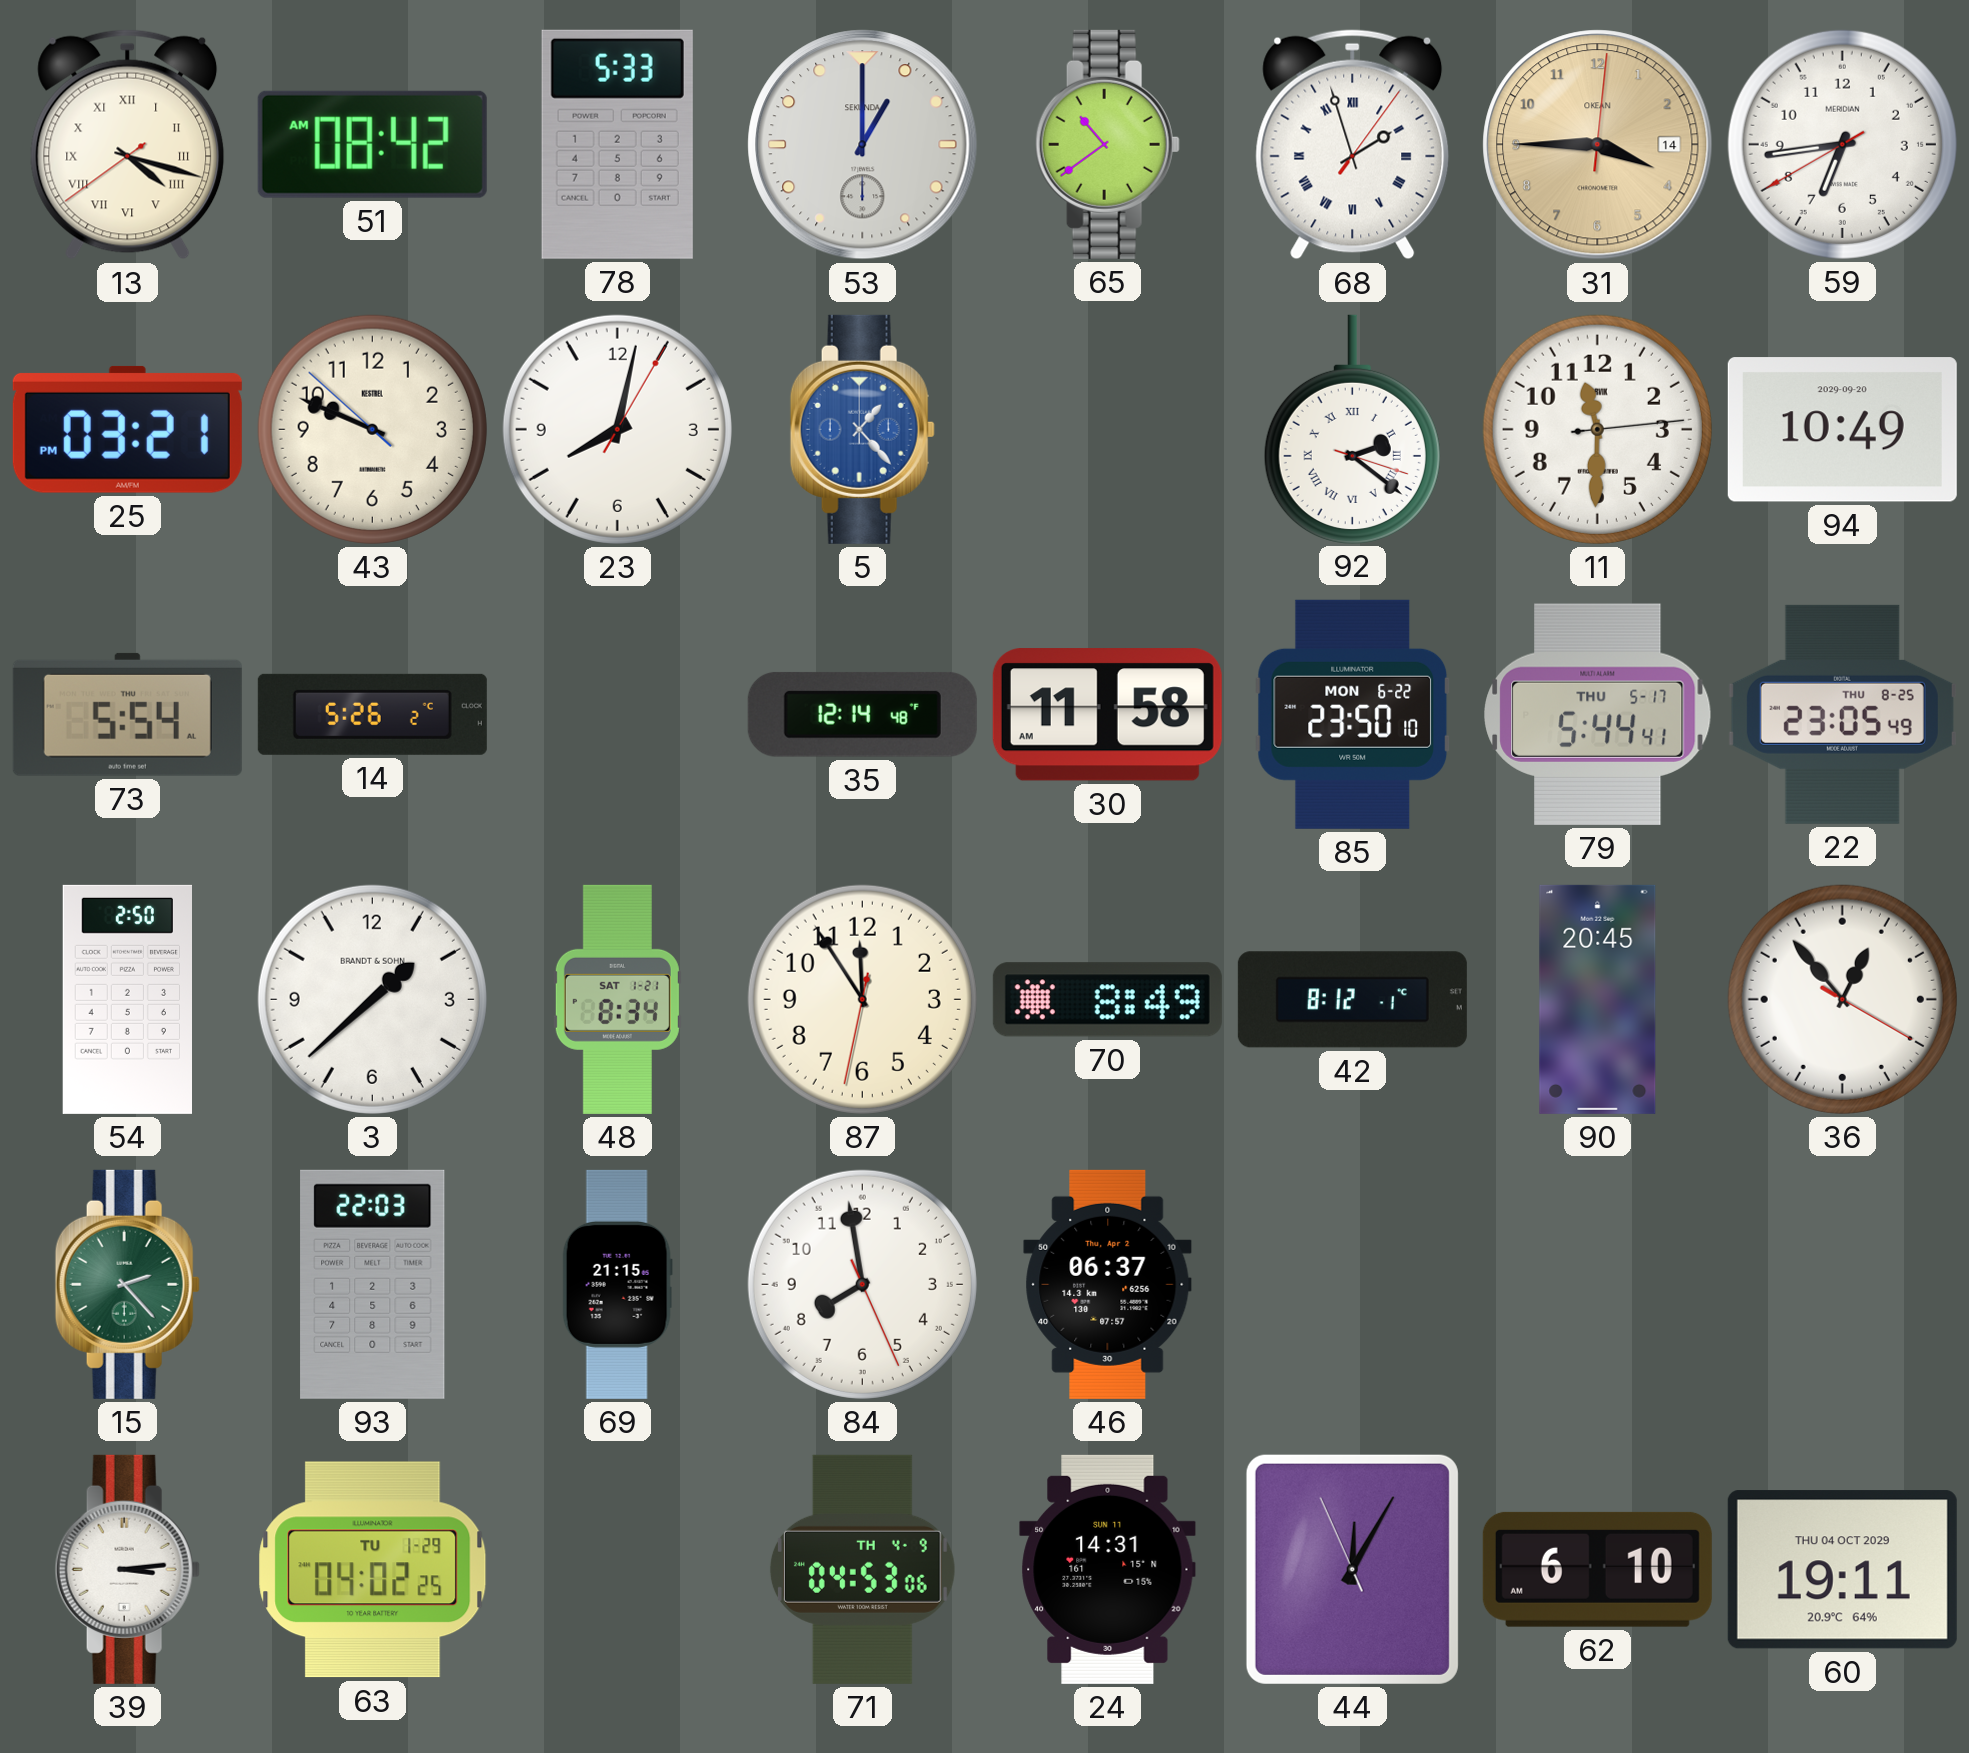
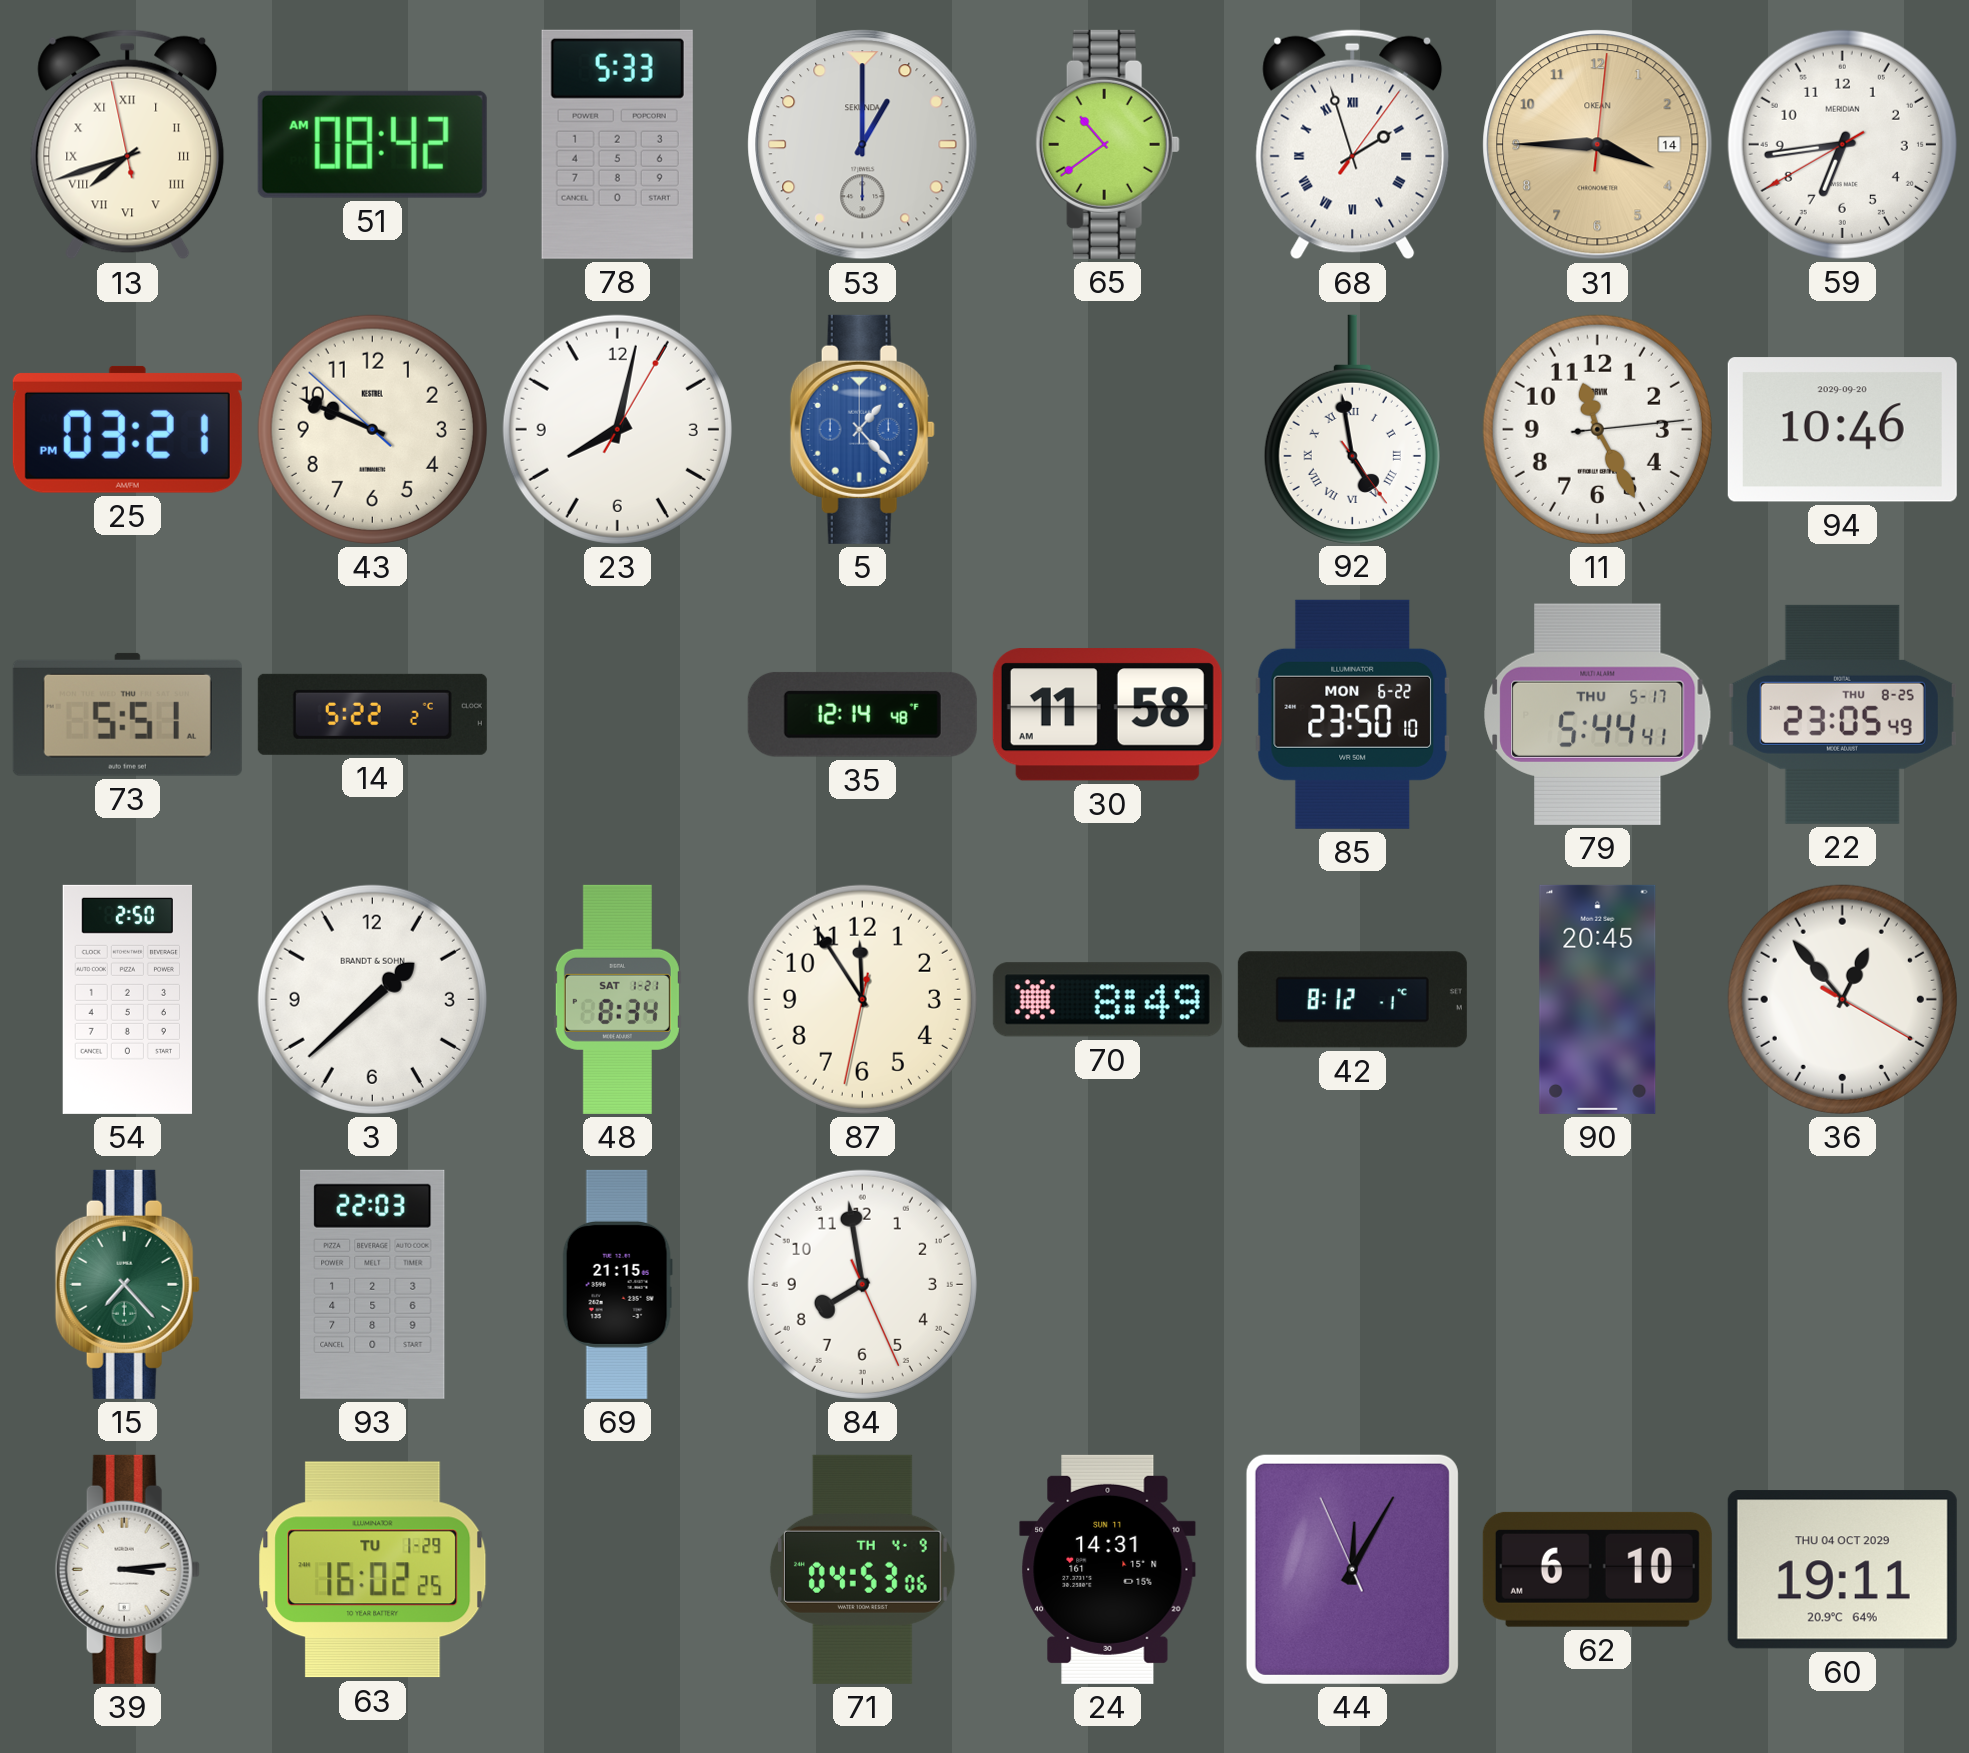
13: 4:17 -> 7:41 (128, 145)
92: 2:21 -> 4:58 (1352, 429)
11: 11:30 -> 11:25 (1597, 429)
94: 10:49 -> 10:46 (1842, 430)
73: 5:54 -> 5:51 (127, 714)
14: 5:26 -> 5:22 (372, 714)
15: 2:23 -> 7:23 (127, 1284)
46: 06:37 -> none (1108, 1284)
63: 04:02 -> 16:02 (373, 1570)
